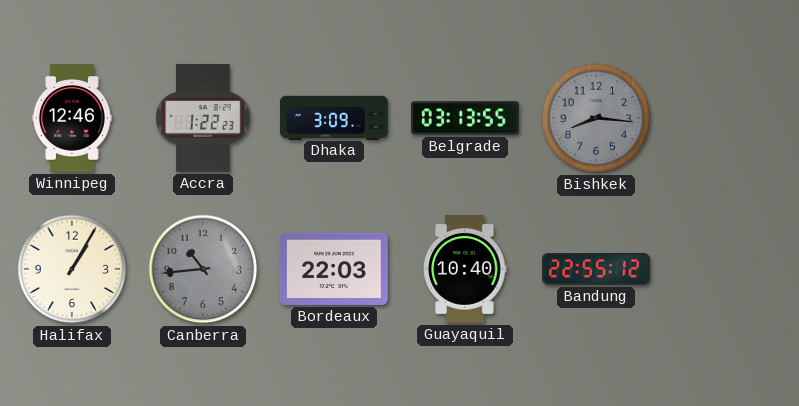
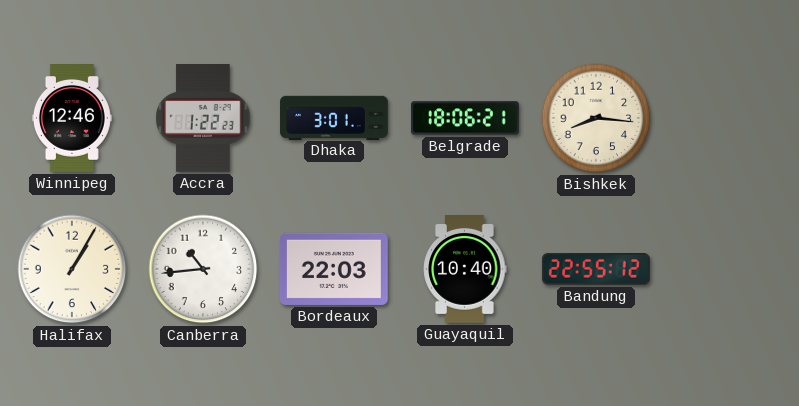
Dhaka: 3:09 -> 3:01 (334, 117)
Belgrade: 03:13 -> 18:06 (466, 118)
Bishkek dial: grey -> cream (596, 118)
Canberra dial: grey -> white (203, 269)
